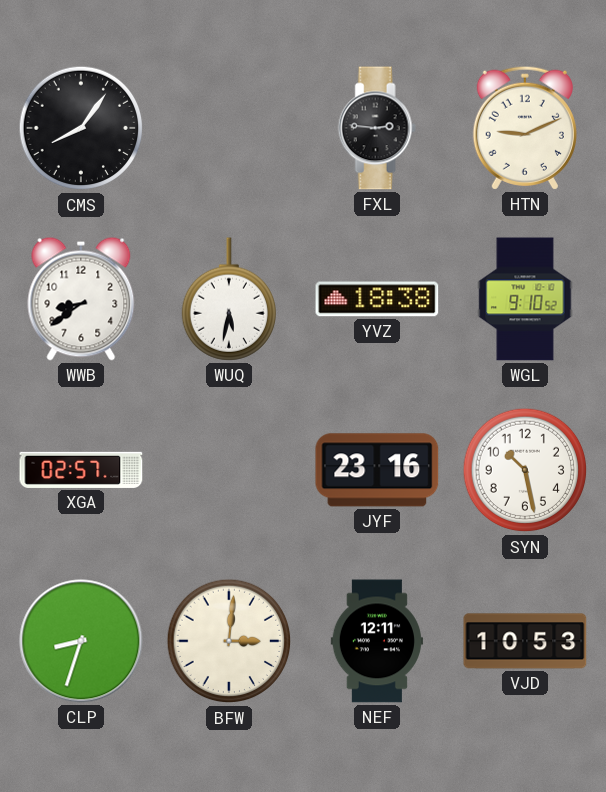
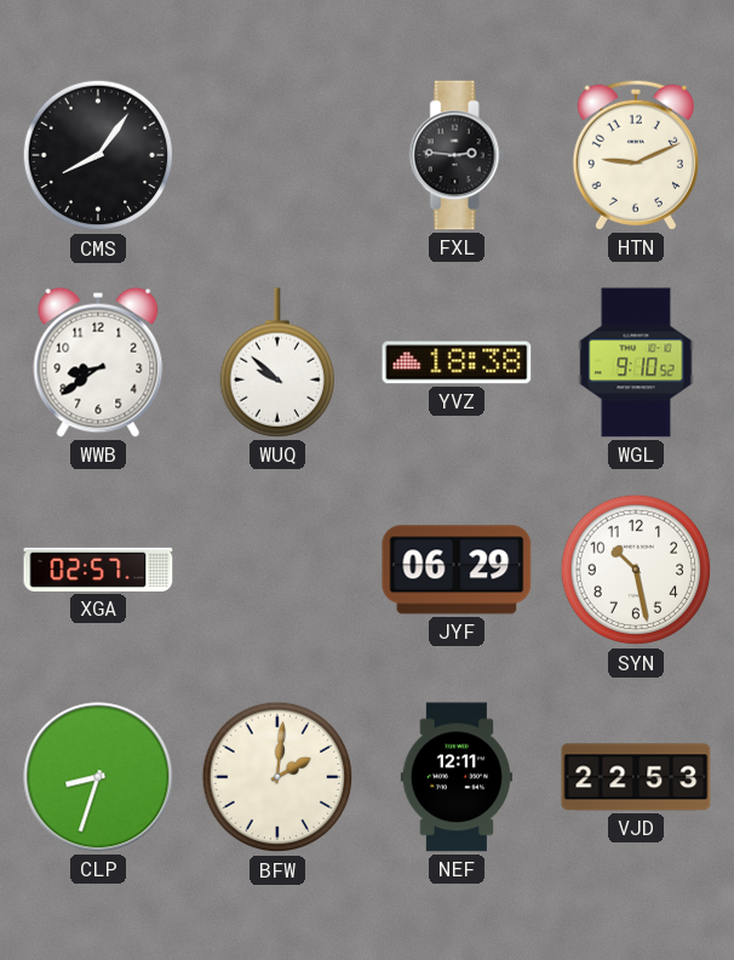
WUQ: 5:32 -> 9:52 (276, 362)
JYF: 23:16 -> 06:29 (457, 570)
BFW: 3:01 -> 2:01 (277, 777)
VJD: 10:53 -> 22:53 (636, 777)
